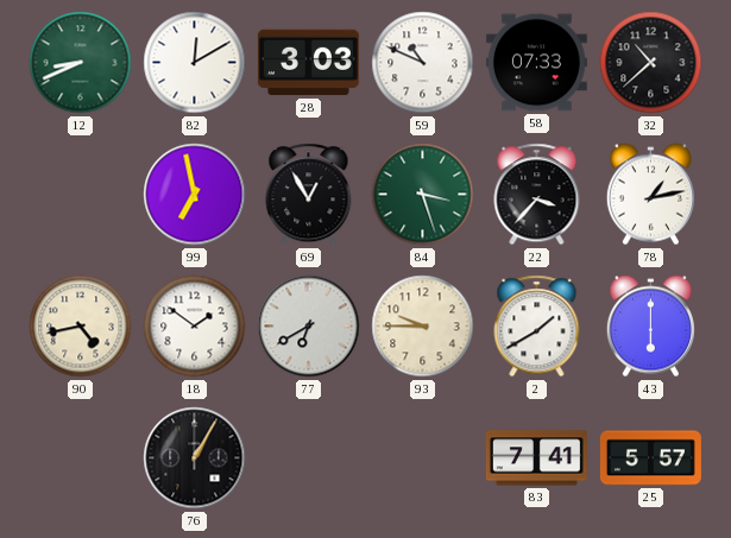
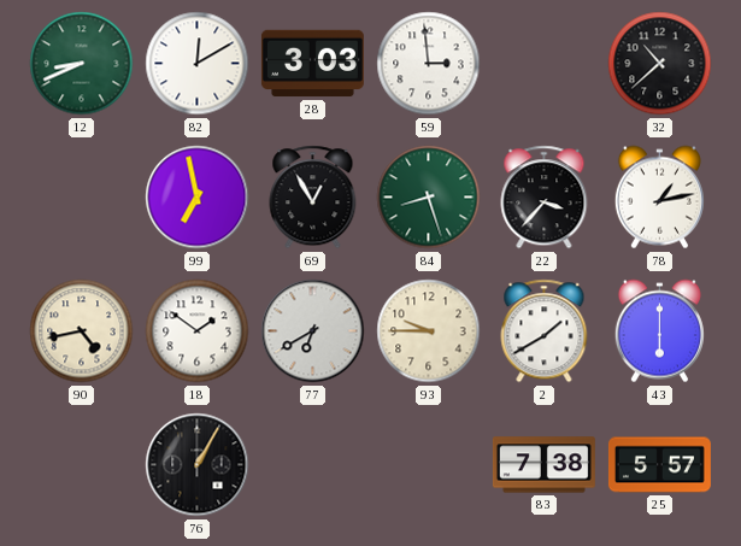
59: 10:49 -> 2:59 (429, 64)
58: 07:33 -> none (536, 63)
84: 3:27 -> 8:27 (429, 198)
83: 7:41 -> 7:38 (543, 465)
